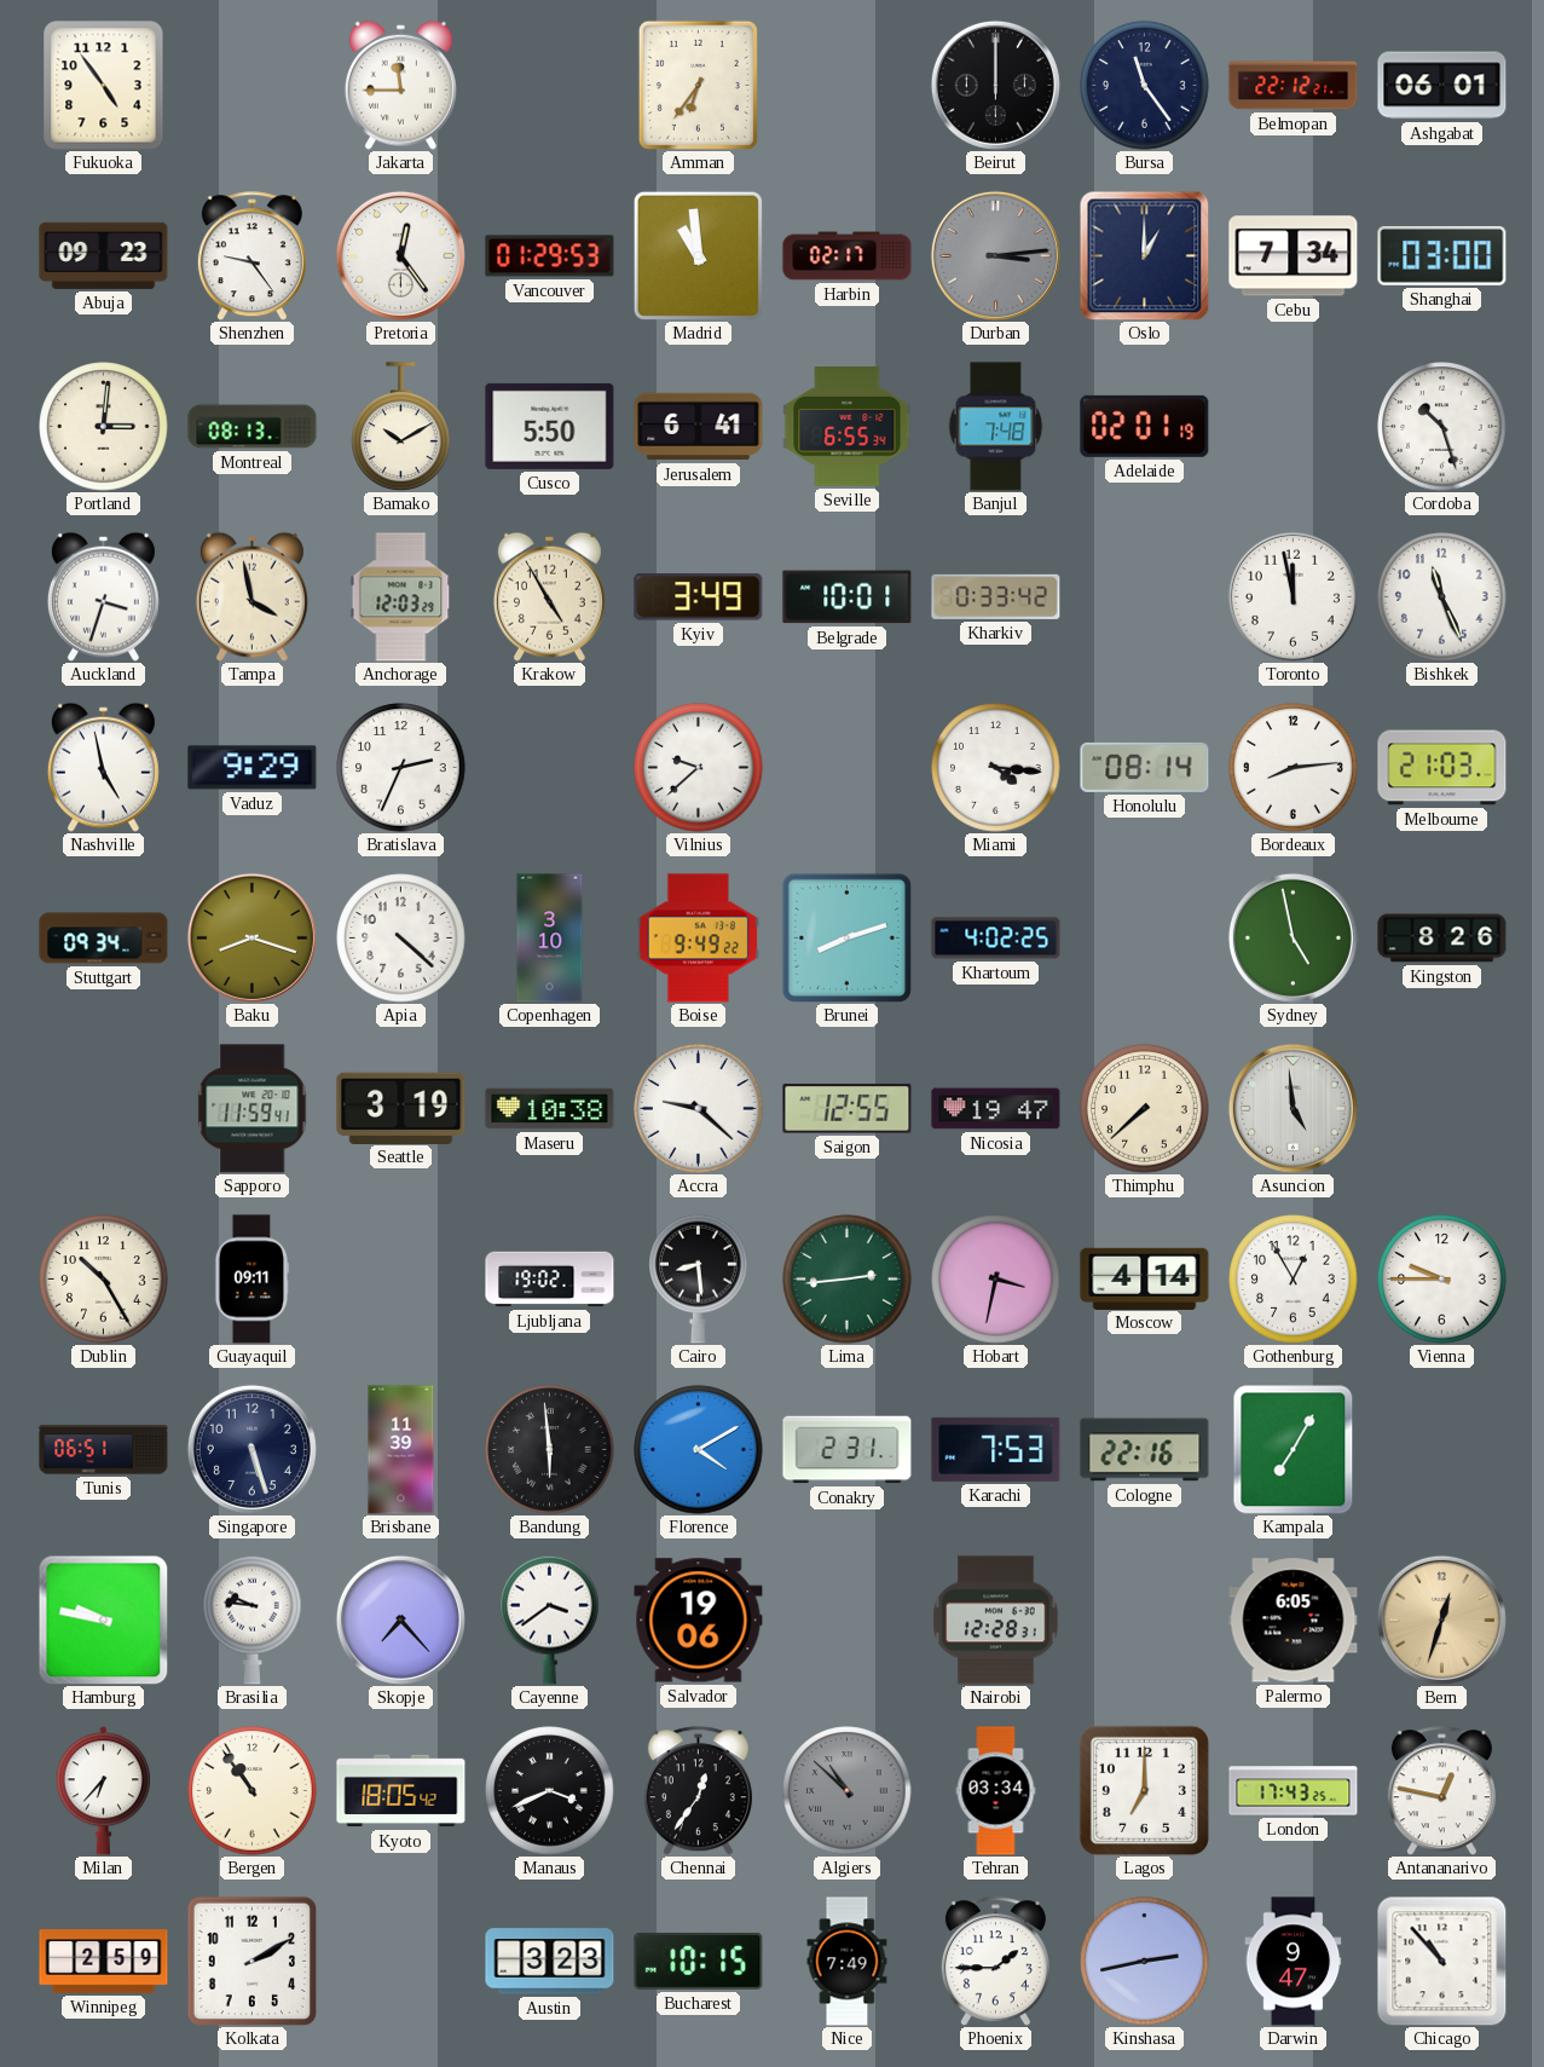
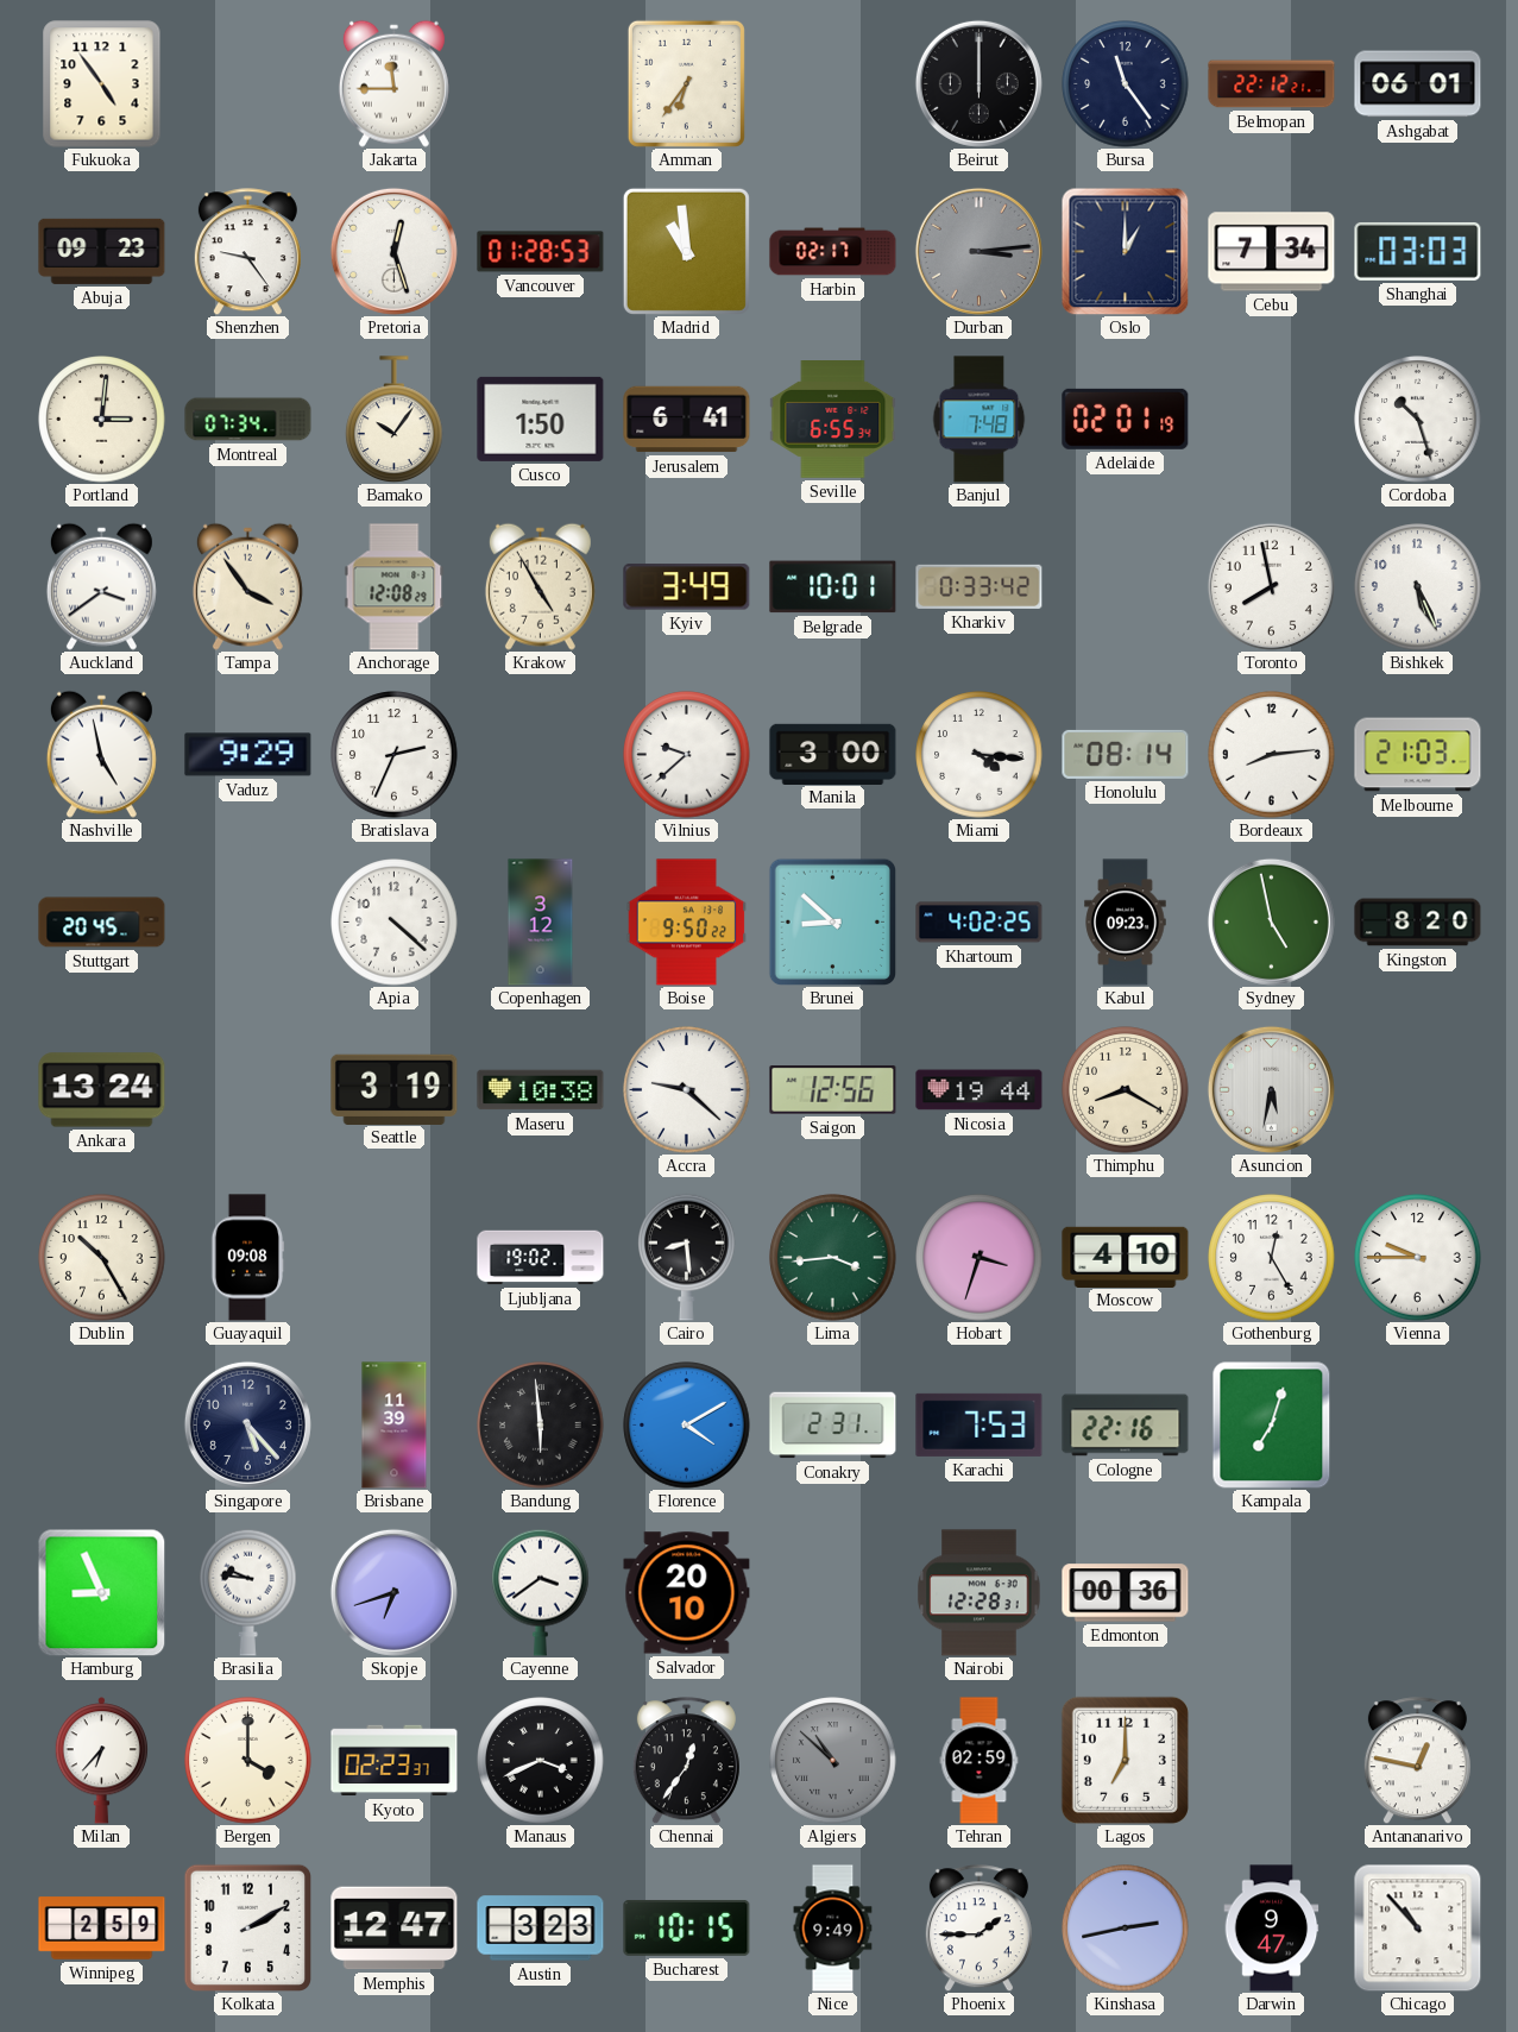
Pretoria: 12:24 -> 12:27 (393, 251)
Vancouver: 01:29 -> 01:28 (541, 252)
Shanghai: 03:00 -> 03:03 (1418, 251)
Montreal: 08:13 -> 07:34 (248, 420)
Bamako: 10:10 -> 10:06 (395, 419)
Cusco: 5:50 -> 1:50 (541, 419)
Auckland: 3:33 -> 3:39 (101, 586)
Tampa: 3:58 -> 3:54 (247, 586)
Anchorage: 12:03 -> 12:08 (395, 587)
Toronto: 11:58 -> 7:58 (1271, 586)
Bishkek: 11:26 -> 5:26 (1418, 587)
Manila: none -> 3:00 (833, 754)
Stuttgart: 09:34 -> 20:45 (102, 923)
Baku: 8:18 -> none (251, 937)
Copenhagen: 3:10 -> 3:12 (541, 923)
Boise: 9:49 -> 9:50 (687, 923)
Brunei: 8:12 -> 8:52 (832, 921)
Kabul: none -> 09:23 (1126, 923)
Kingston: 8:26 -> 8:20 (1418, 923)
Ankara: none -> 13:24 (102, 1090)
Sapporo: 11:59 -> none (253, 1109)
Saigon: 12:55 -> 12:56 (833, 1090)
Nicosia: 19:47 -> 19:44 (980, 1090)
Thimphu: 7:38 -> 8:20 (1126, 1090)
Asuncion: 4:59 -> 5:32 (1271, 1089)
Guayaquil: 09:11 -> 09:08 (248, 1258)
Lima: 2:44 -> 3:44 (833, 1258)
Hobart: 3:32 -> 3:33 (980, 1258)
Moscow: 4:14 -> 4:10 (1126, 1257)
Gothenburg: 12:55 -> 12:25 (1272, 1258)
Tunis: 06:51 -> none (104, 1450)
Singapore: 5:27 -> 5:23 (247, 1424)
Kampala: 7:05 -> 7:03 (1272, 1424)
Hamburg: 9:47 -> 8:56 (101, 1592)
Skopje: 7:23 -> 6:42 (393, 1592)
Salvador: 19:06 -> 20:10 (687, 1593)
Edmonton: none -> 00:36 (1126, 1593)
Palermo: 6:05 -> none (1294, 1621)
Bern: 12:33 -> none (1441, 1619)
Bergen: 10:54 -> 4:00 (248, 1761)
Kyoto: 18:05 -> 02:23 (395, 1761)
Tehran: 03:34 -> 02:59 (980, 1761)
London: 17:43 -> none (1294, 1791)
Memphis: none -> 12:47 (395, 1929)
Nice: 7:49 -> 9:49 (833, 1929)
